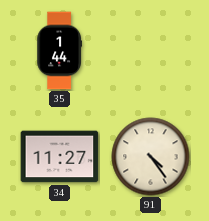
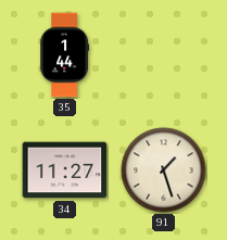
91: 4:24 -> 1:27 (164, 170)
